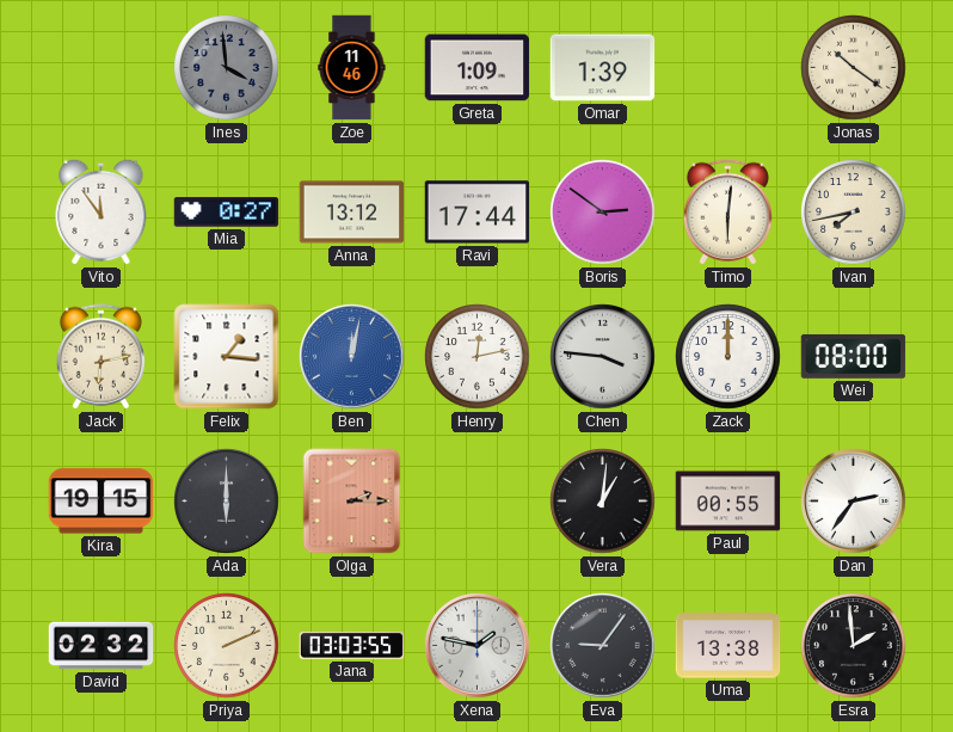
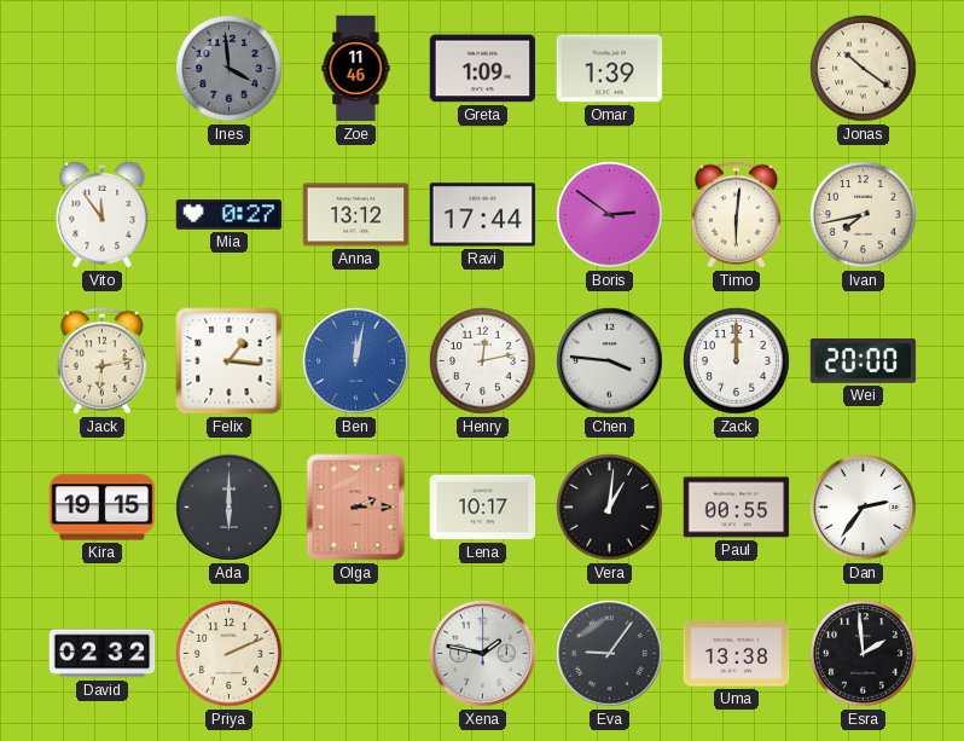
Wei: 08:00 -> 20:00 (864, 360)
Lena: none -> 10:17 (483, 508)
Jana: 03:03 -> none (352, 646)
